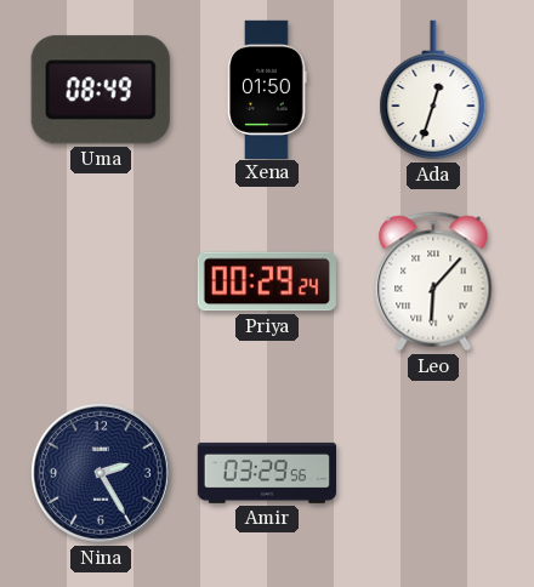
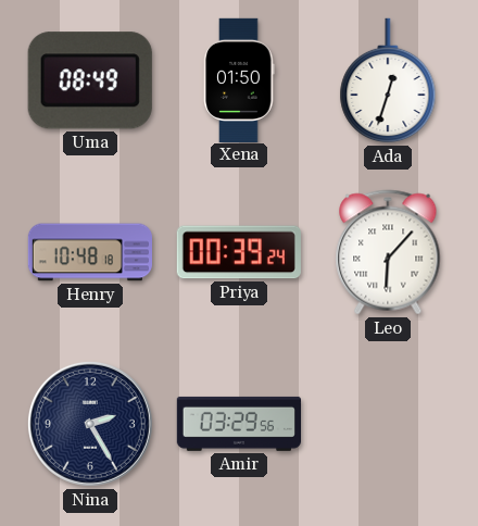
Henry: none -> 10:48 (89, 252)
Priya: 00:29 -> 00:39 (239, 252)
